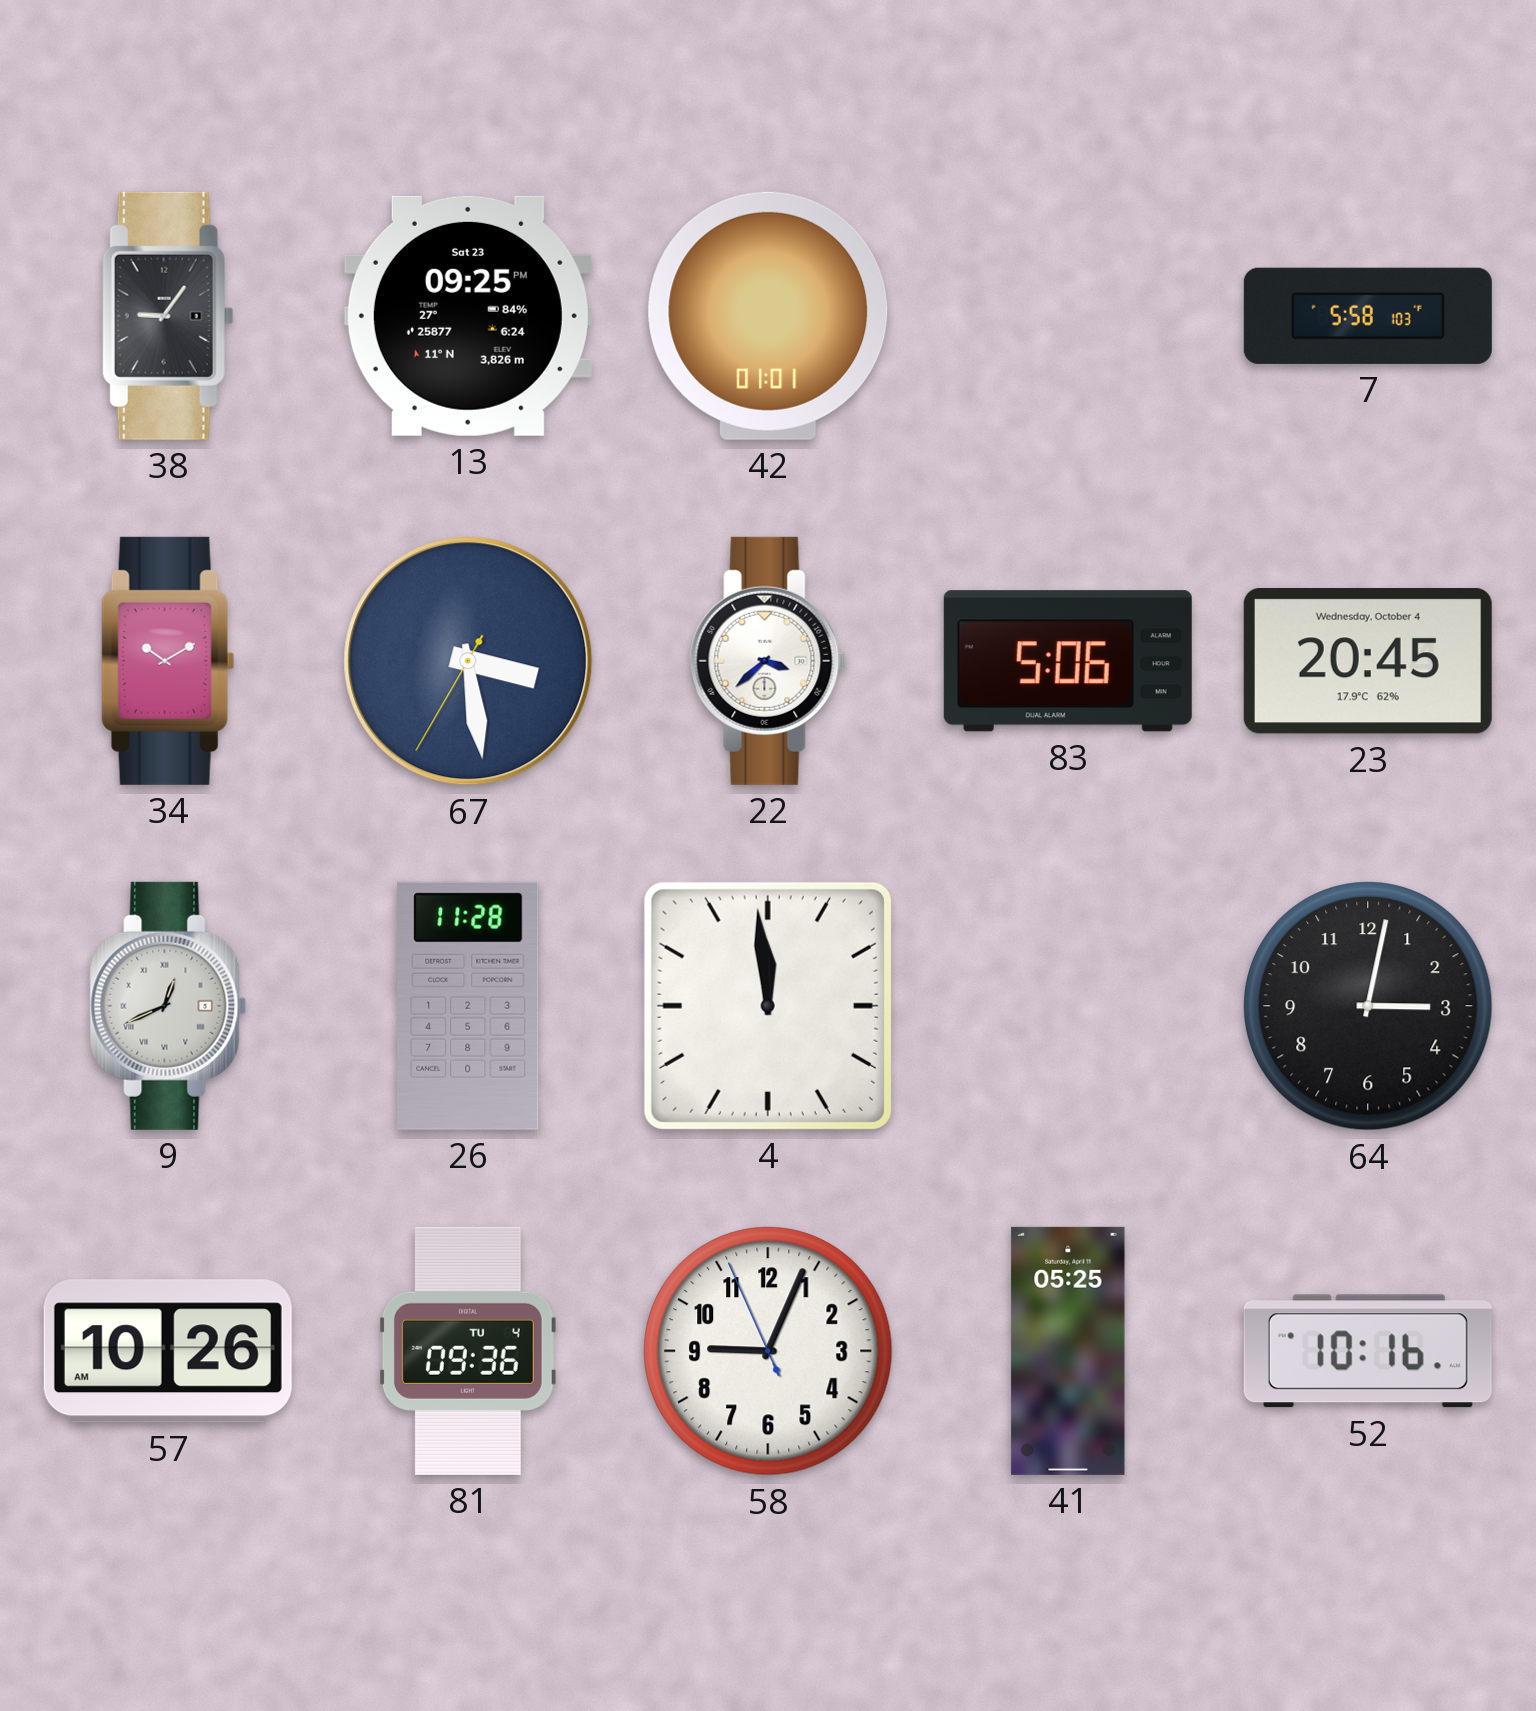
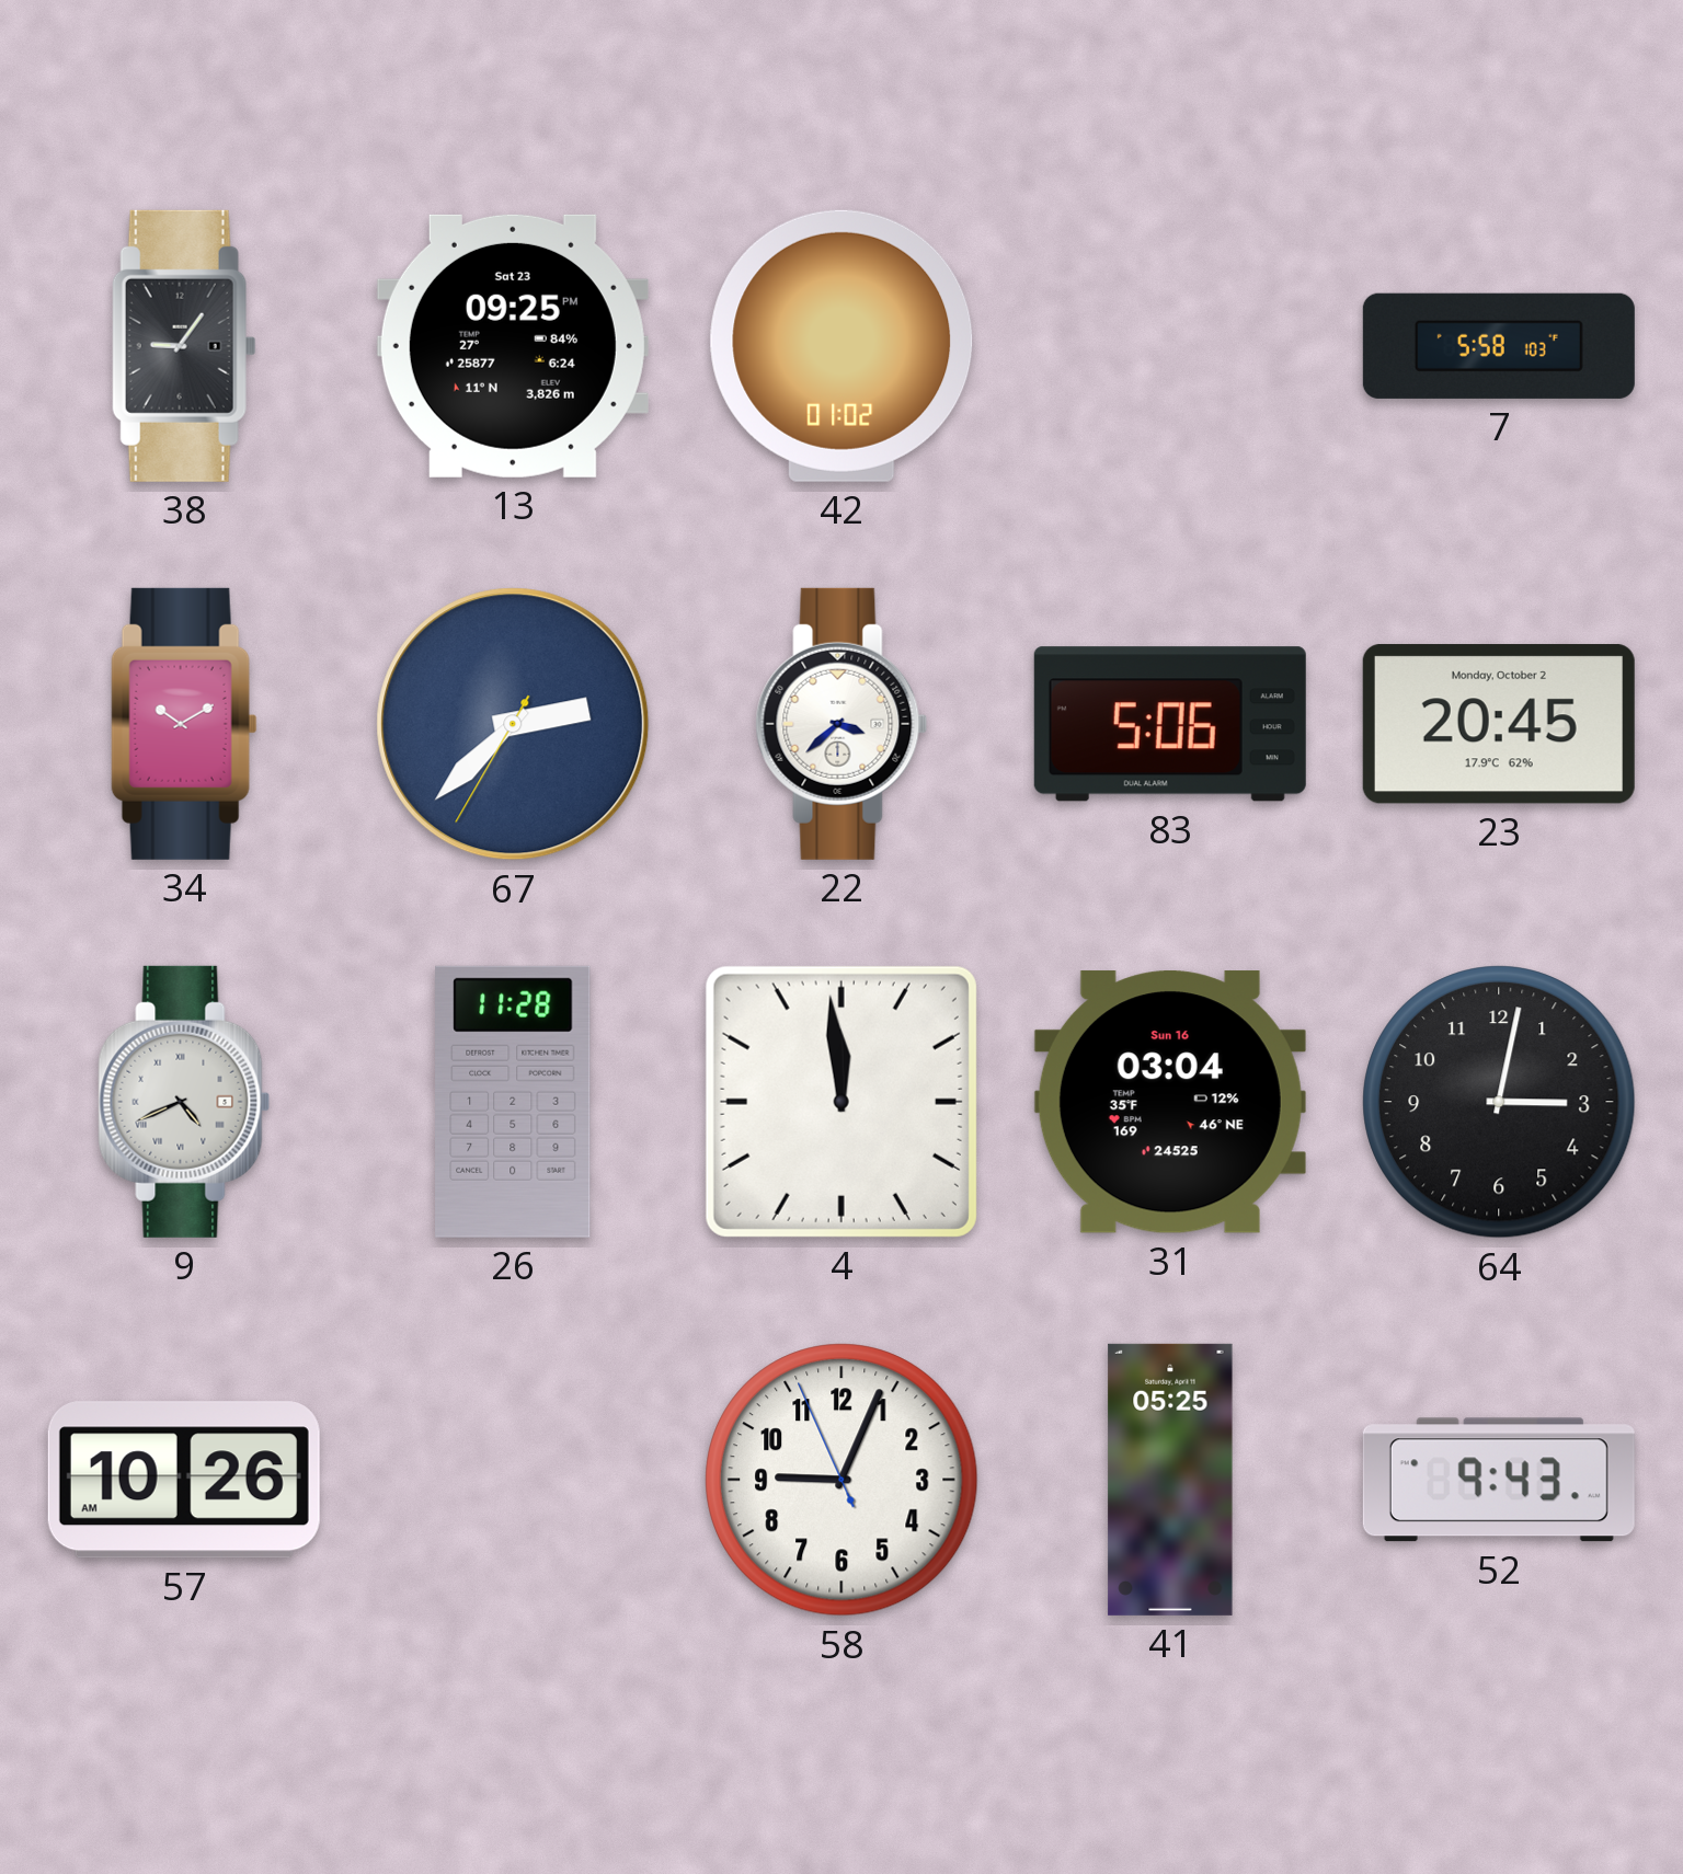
42: 01:01 -> 01:02 (841, 346)
67: 3:28 -> 2:37 (513, 724)
23 date: Wednesday, October 4 -> Monday, October 2 (1499, 724)
9: 12:41 -> 4:41 (184, 1102)
31: none -> 03:04 (1170, 1102)
81: 09:36 -> none (468, 1351)
52: 10:16 -> 9:43 (1499, 1480)
